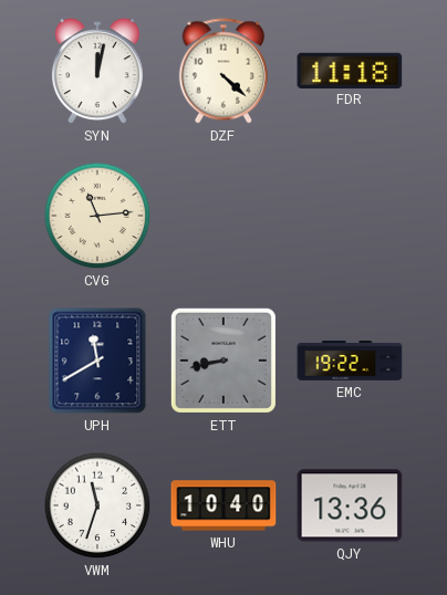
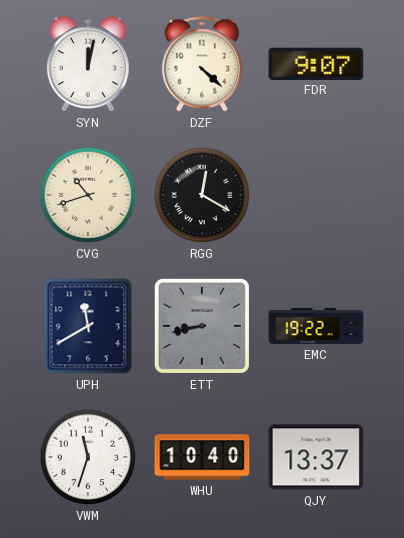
FDR: 11:18 -> 9:07 (316, 63)
CVG: 11:14 -> 10:42 (88, 195)
RGG: none -> 12:20 (202, 195)
QJY: 13:36 -> 13:37 (316, 457)
